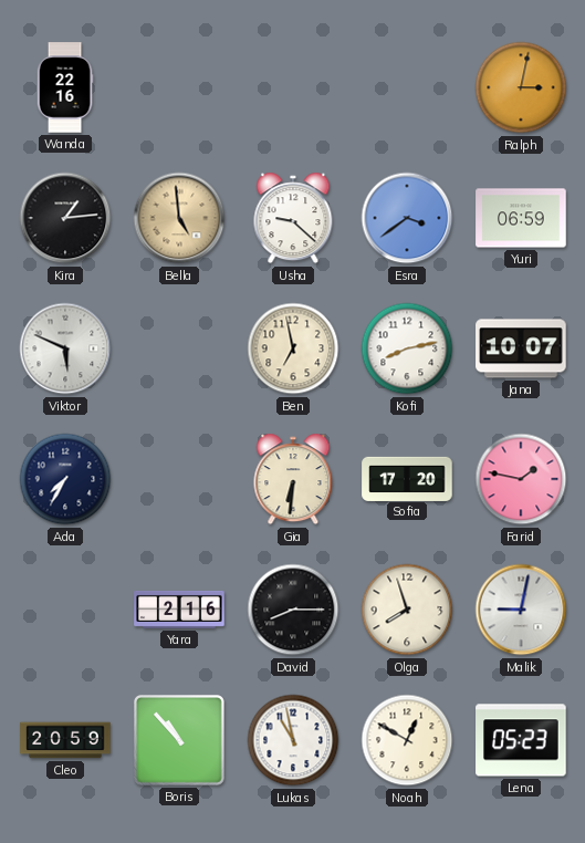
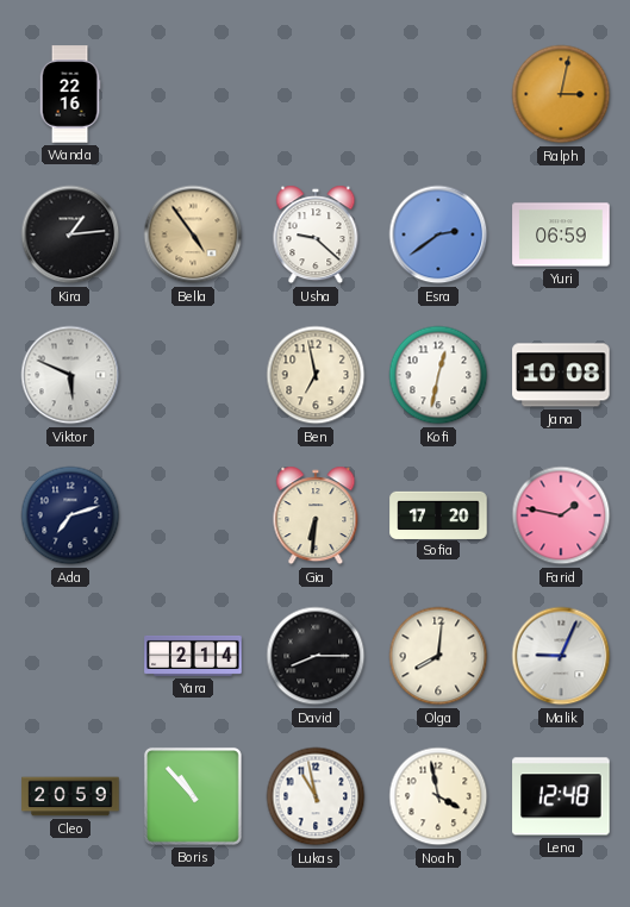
Bella: 4:59 -> 4:54 (193, 234)
Esra: 3:39 -> 2:39 (438, 234)
Kofi: 8:13 -> 12:32 (438, 375)
Jana: 10:07 -> 10:08 (561, 375)
Ada: 7:35 -> 7:12 (70, 515)
Yara: 2:16 -> 2:14 (193, 656)
Olga: 7:57 -> 8:01 (438, 656)
Malik: 9:02 -> 9:04 (561, 656)
Noah: 12:50 -> 3:58 (438, 796)
Lena: 05:23 -> 12:48 (561, 796)
